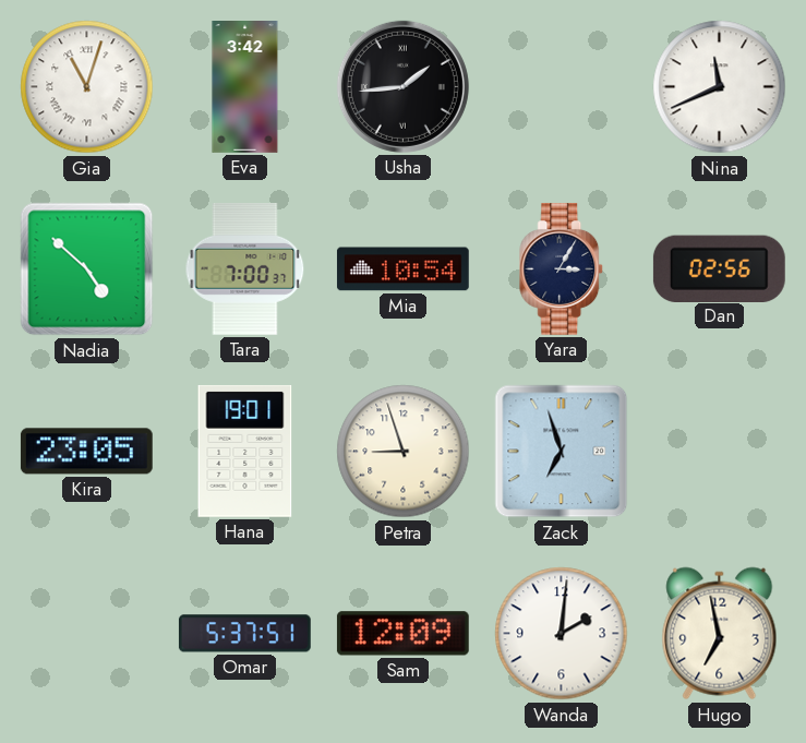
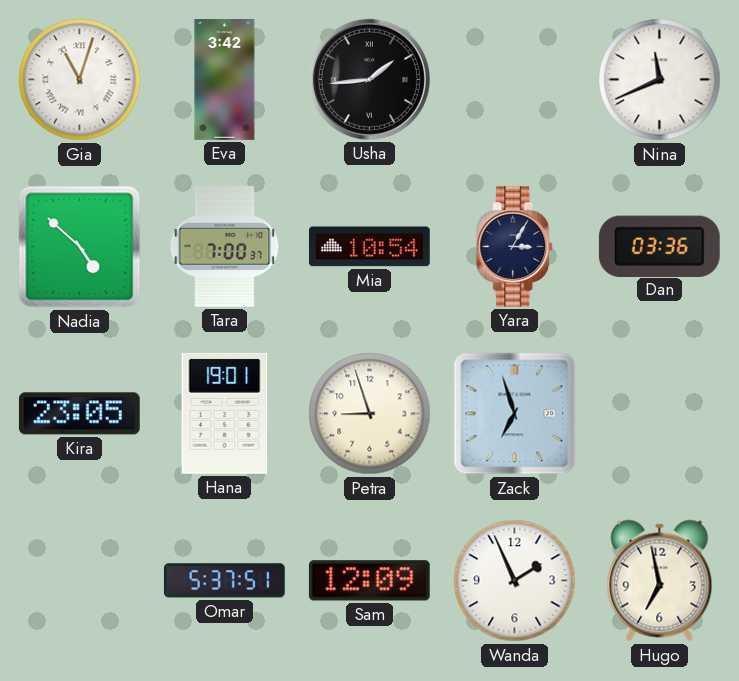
Dan: 02:56 -> 03:36 (659, 246)
Wanda: 2:01 -> 1:56 (515, 581)
